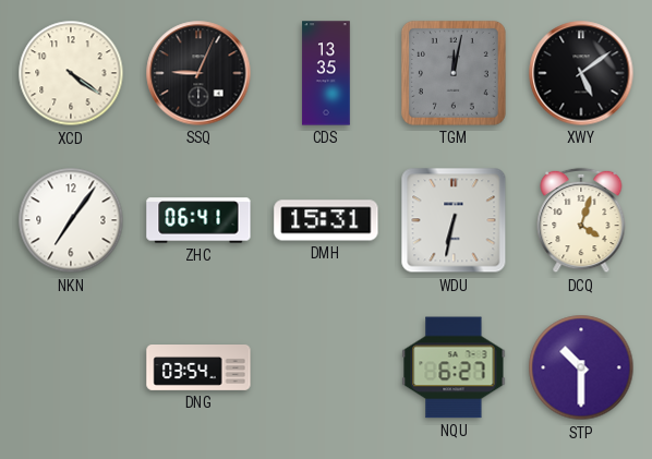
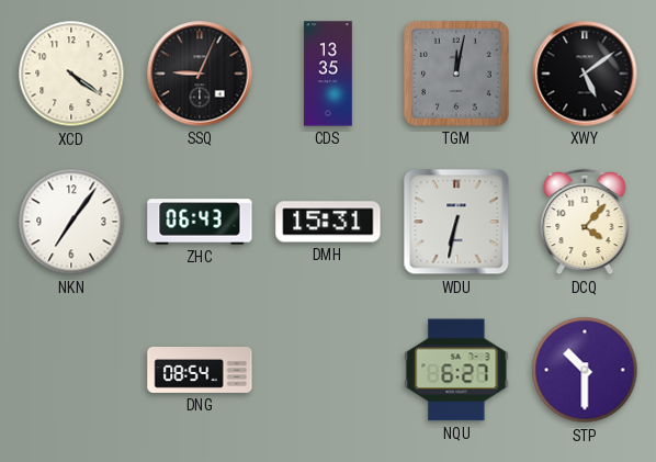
ZHC: 06:41 -> 06:43 (200, 222)
DCQ: 4:03 -> 4:07 (585, 222)
DNG: 03:54 -> 08:54 (200, 371)
